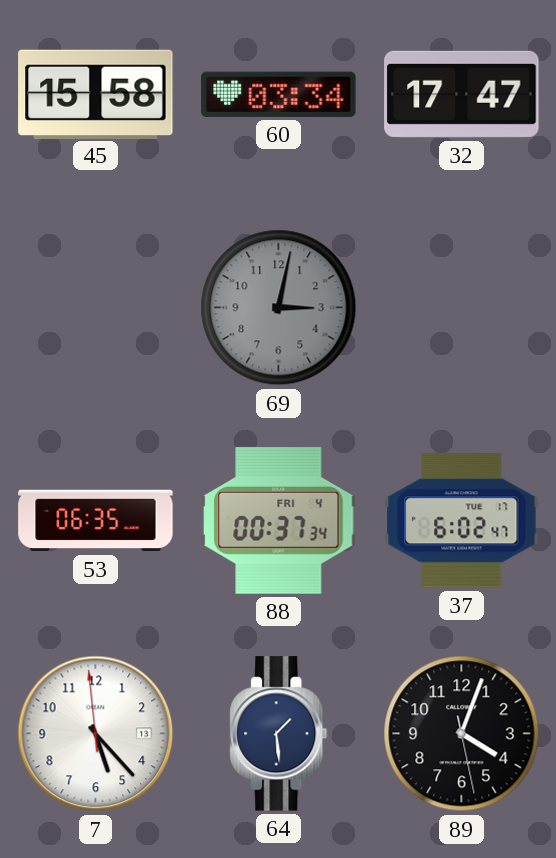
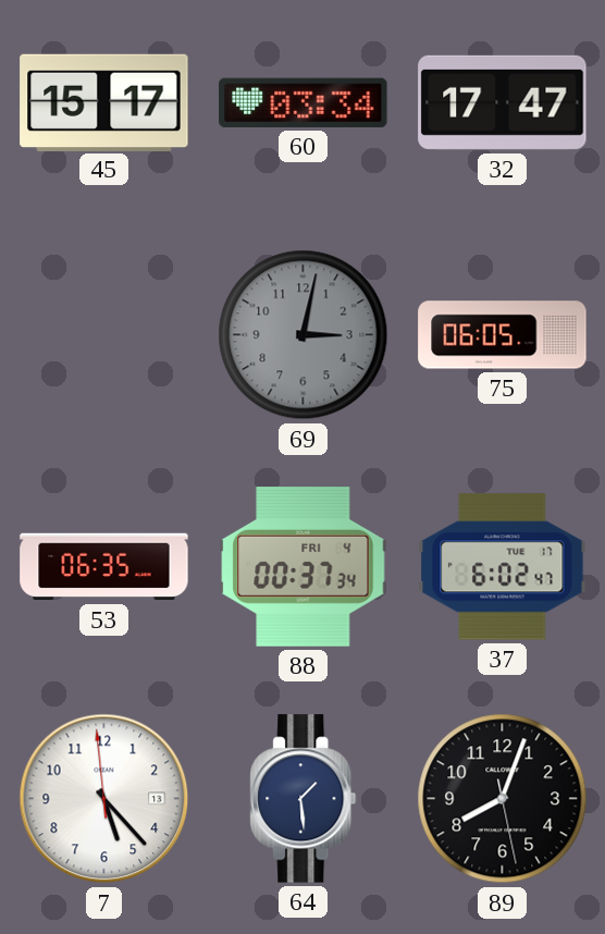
45: 15:58 -> 15:17 (104, 102)
75: none -> 06:05 (503, 335)
89: 4:03 -> 8:03 (503, 799)
